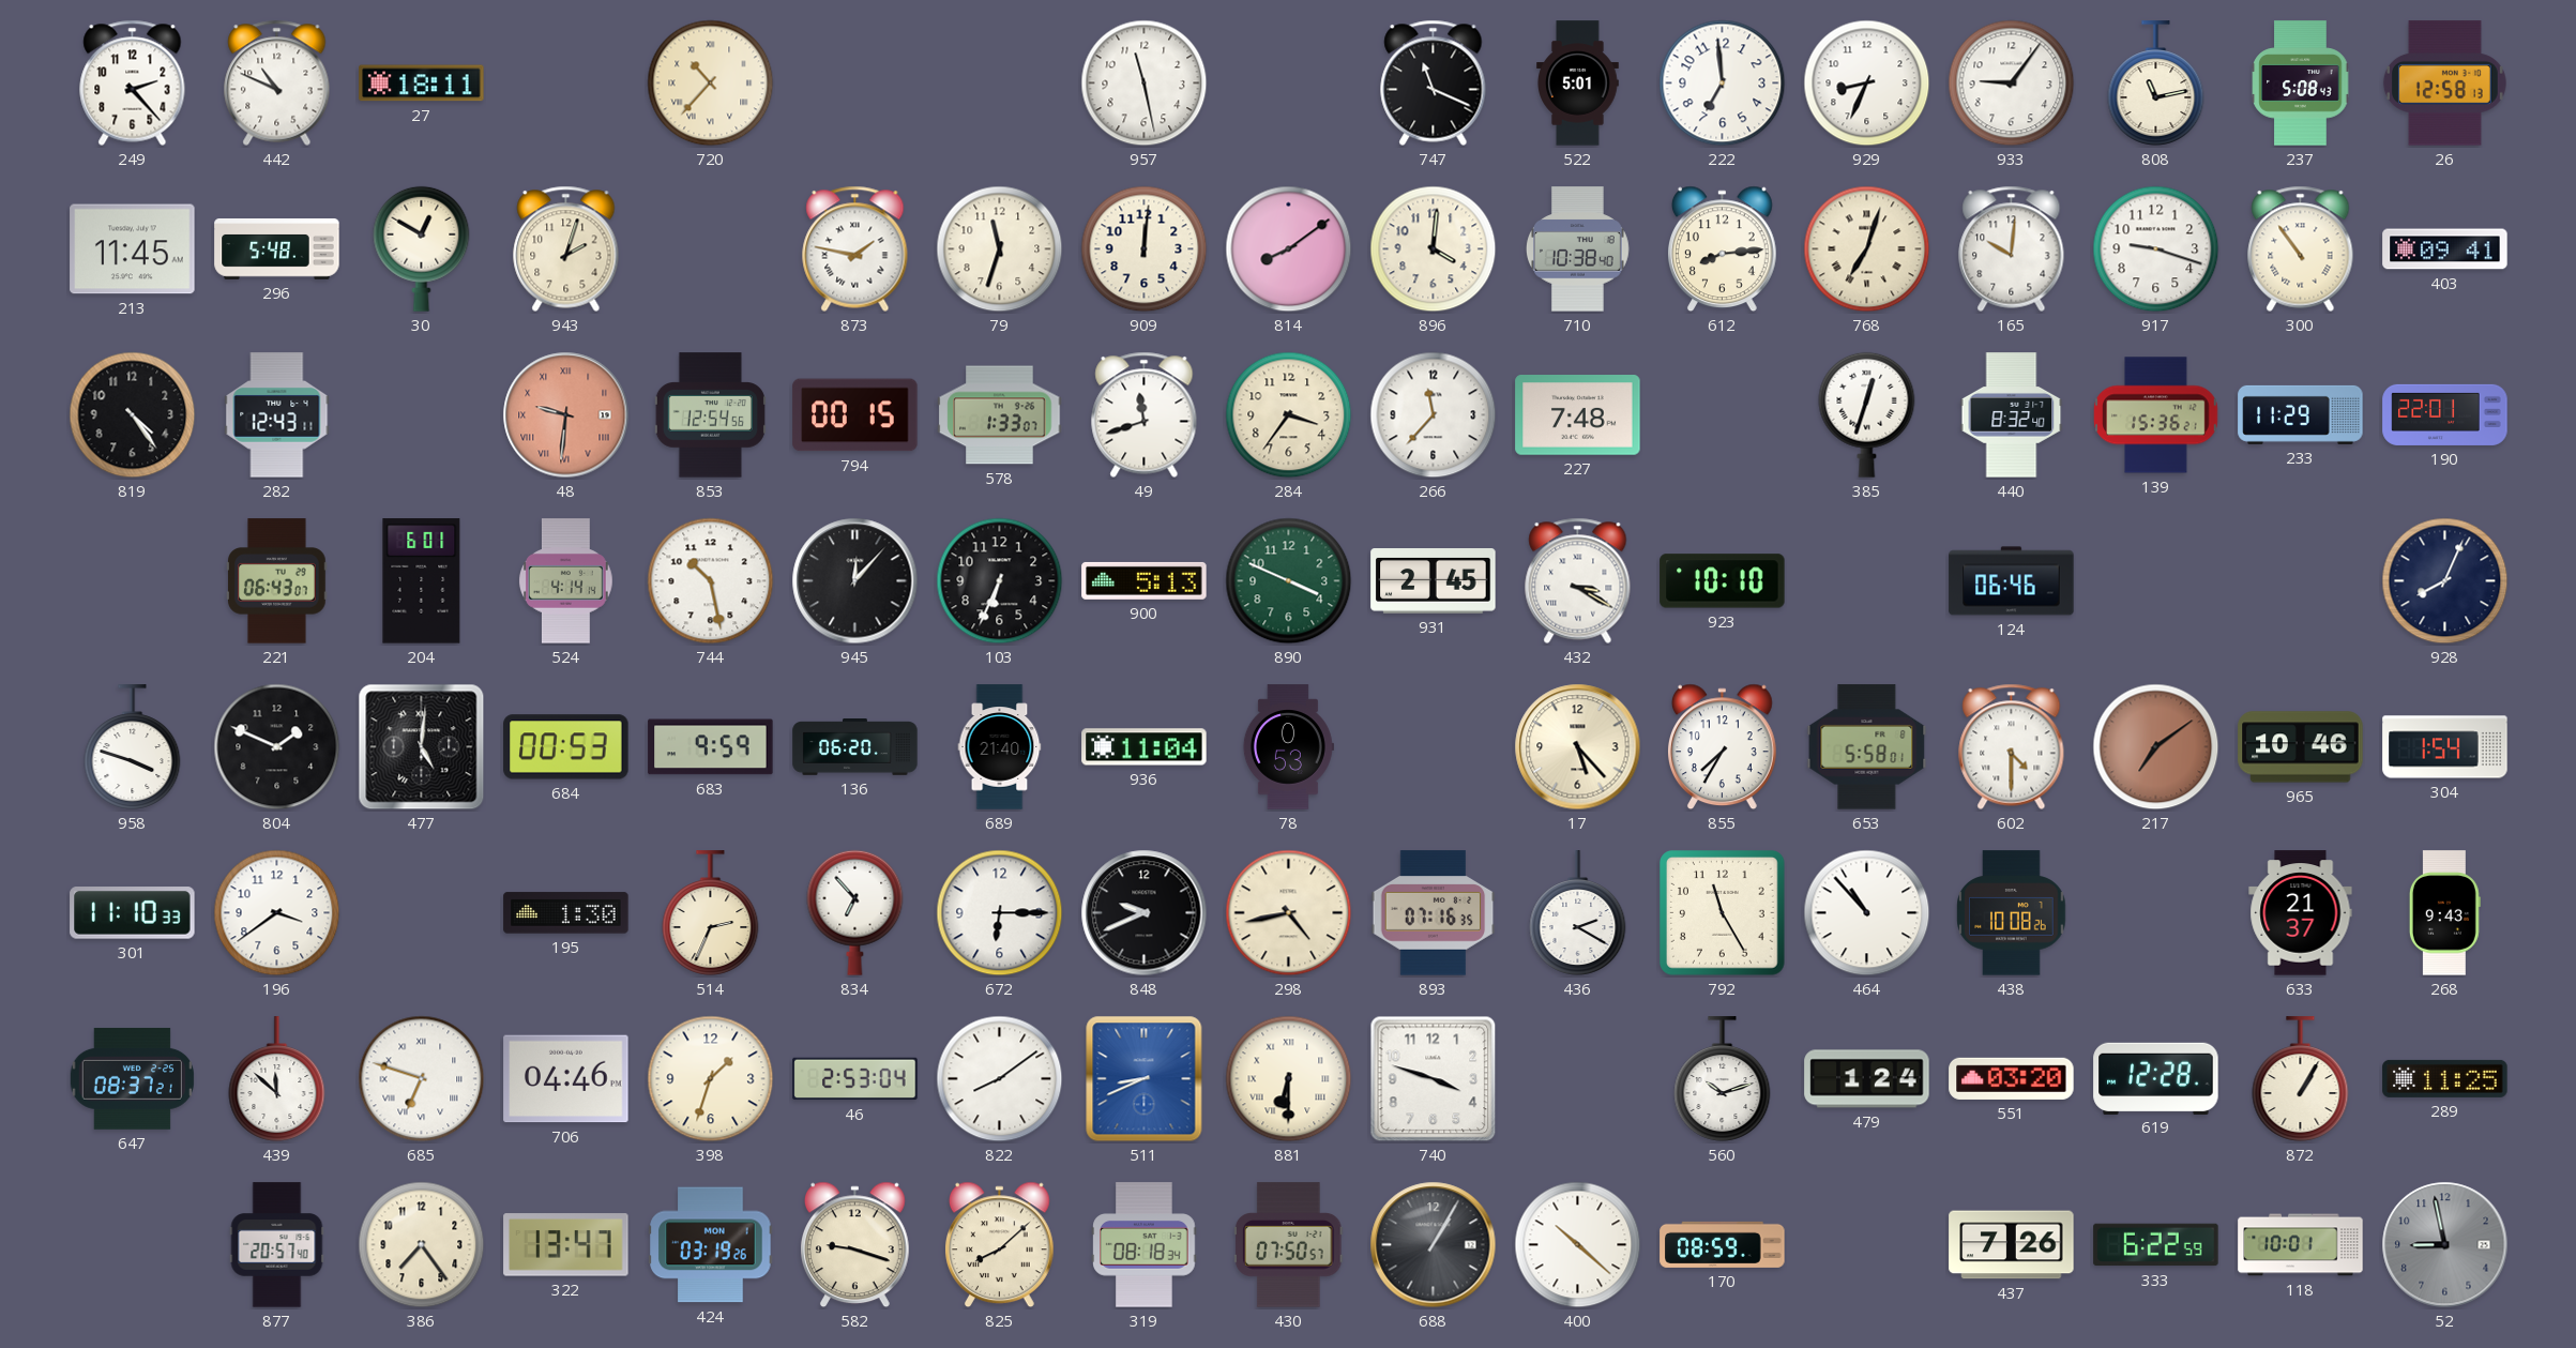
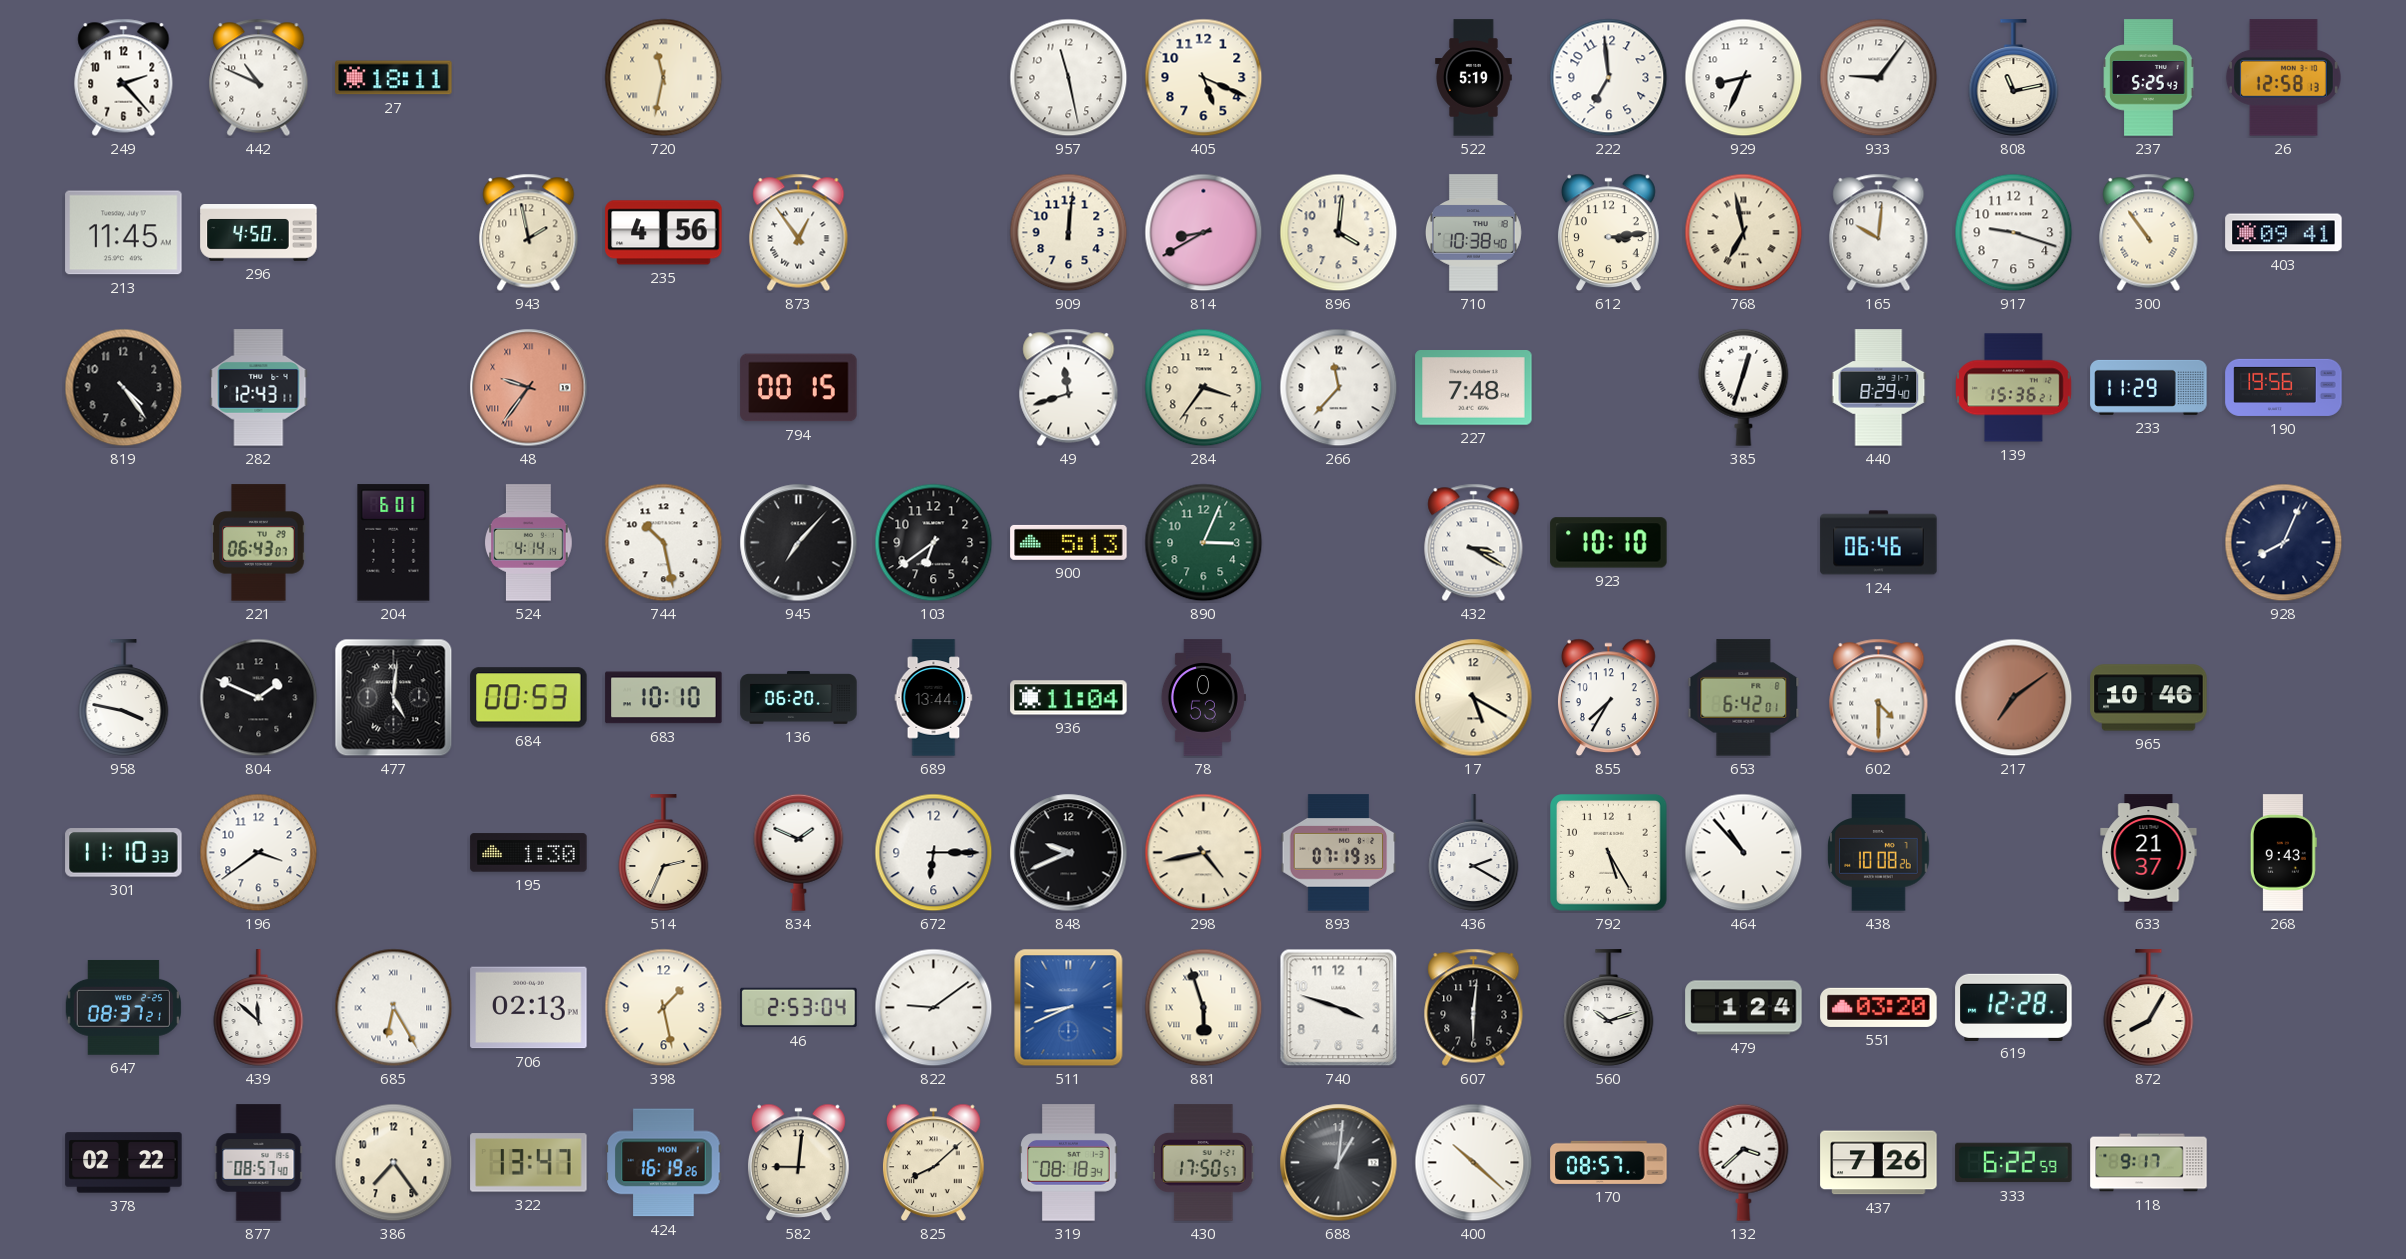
720: 10:37 -> 11:32 (664, 78)
405: none -> 5:19 (1204, 78)
747: 11:19 -> none (1434, 82)
522: 5:01 -> 5:19 (1474, 78)
237: 5:08 -> 5:25 (2149, 78)
296: 5:48 -> 4:50 (259, 233)
30: 12:50 -> none (422, 248)
943: 2:03 -> 1:58 (529, 232)
235: none -> 4:56 (664, 233)
873: 1:47 -> 12:54 (799, 232)
79: 11:33 -> none (1000, 249)
814: 8:09 -> 8:40 (1204, 233)
612: 8:14 -> 3:14 (1608, 233)
768: 7:03 -> 6:58 (1744, 233)
48: 9:31 -> 9:36 (529, 388)
853: 12:54 -> none (710, 415)
578: 1:33 -> none (1000, 415)
440: 8:32 -> 8:29 (1879, 388)
190: 22:01 -> 19:56 (2284, 387)
945: 12:07 -> 7:07 (799, 543)
103: 6:34 -> 6:39 (934, 543)
890: 3:49 -> 3:04 (1204, 543)
931: 2:45 -> none (1434, 581)
958: 3:48 -> 3:47 (124, 698)
683: 9:59 -> 10:10 (664, 698)
689: 21:40 -> 13:44 (934, 698)
17: 5:23 -> 5:20 (1474, 698)
653: 5:58 -> 6:42 (1744, 698)
304: 1:54 -> none (2445, 747)
834: 6:53 -> 1:49 (799, 852)
893: 07:16 -> 07:19 (1339, 853)
792: 11:25 -> 5:25 (1609, 853)
685: 6:48 -> 6:25 (394, 1008)
706: 04:46 -> 02:13 (529, 1008)
398: 1:33 -> 1:28 (664, 1008)
822: 8:09 -> 9:09 (934, 1008)
881: 6:30 -> 5:57 (1204, 1008)
607: none -> 6:01 (1474, 1007)
872: 1:05 -> 8:05 (2149, 1008)
289: 11:25 -> none (2445, 1078)
378: none -> 02:22 (124, 1163)
877: 20:57 -> 08:57 (259, 1163)
424: 03:19 -> 16:19 (664, 1163)
582: 9:18 -> 9:01 (798, 1163)
430: 07:50 -> 17:50 (1204, 1163)
688: 1:05 -> 1:01 (1339, 1163)
170: 08:59 -> 08:57 (1609, 1162)
132: none -> 3:38 (1744, 1162)
118: 10:01 -> 9:17 (2149, 1163)
52: 8:58 -> none (2445, 1245)
